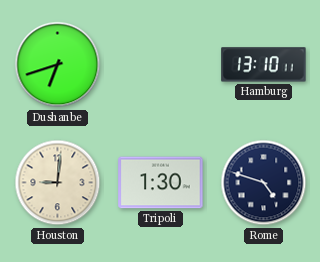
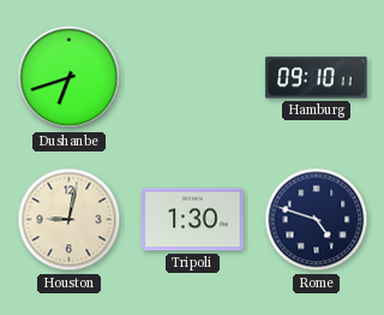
Hamburg: 13:10 -> 09:10 (317, 78)
Houston: 9:01 -> 9:02 (70, 220)
